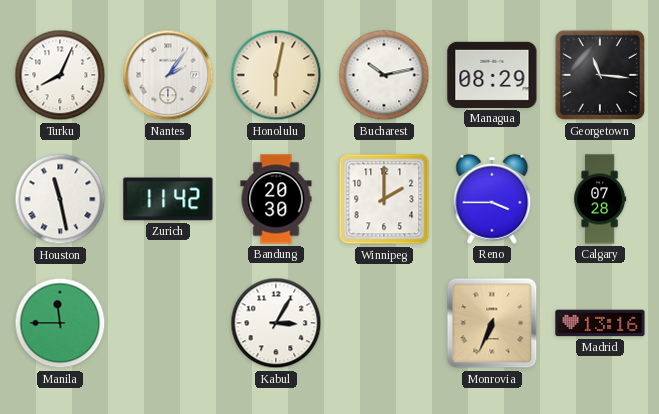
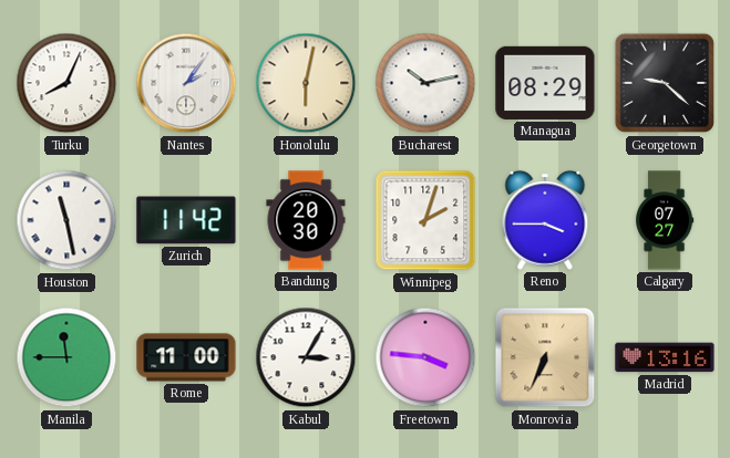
Georgetown: 11:16 -> 9:22 (665, 83)
Winnipeg: 2:00 -> 2:03 (425, 220)
Calgary: 07:28 -> 07:27 (666, 220)
Rome: none -> 11:00 (186, 357)
Freetown: none -> 3:46 (425, 357)
